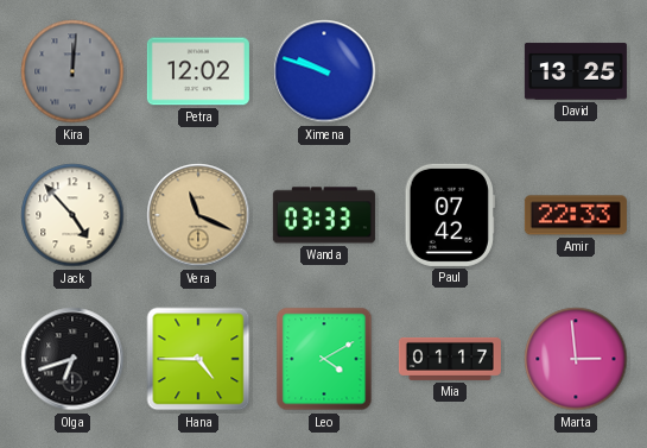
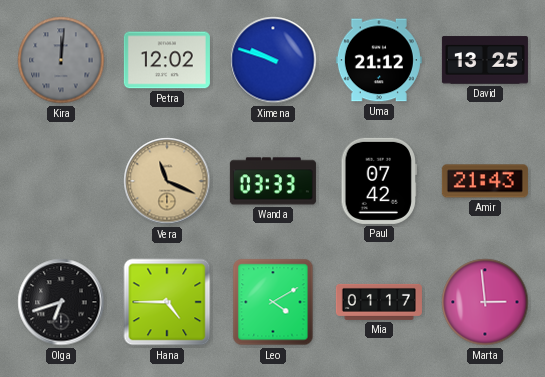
Uma: none -> 21:12 (379, 60)
Jack: 4:53 -> none (72, 215)
Amir: 22:33 -> 21:43 (485, 181)
